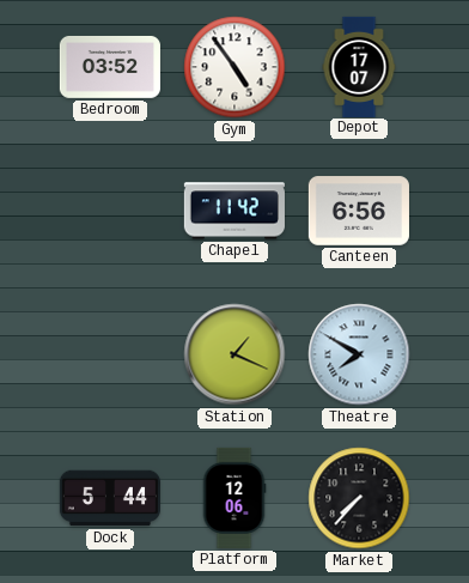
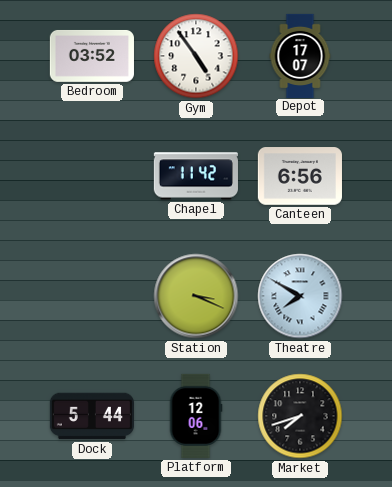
Station: 1:19 -> 3:19 (196, 296)
Market: 7:37 -> 7:42 (300, 416)
